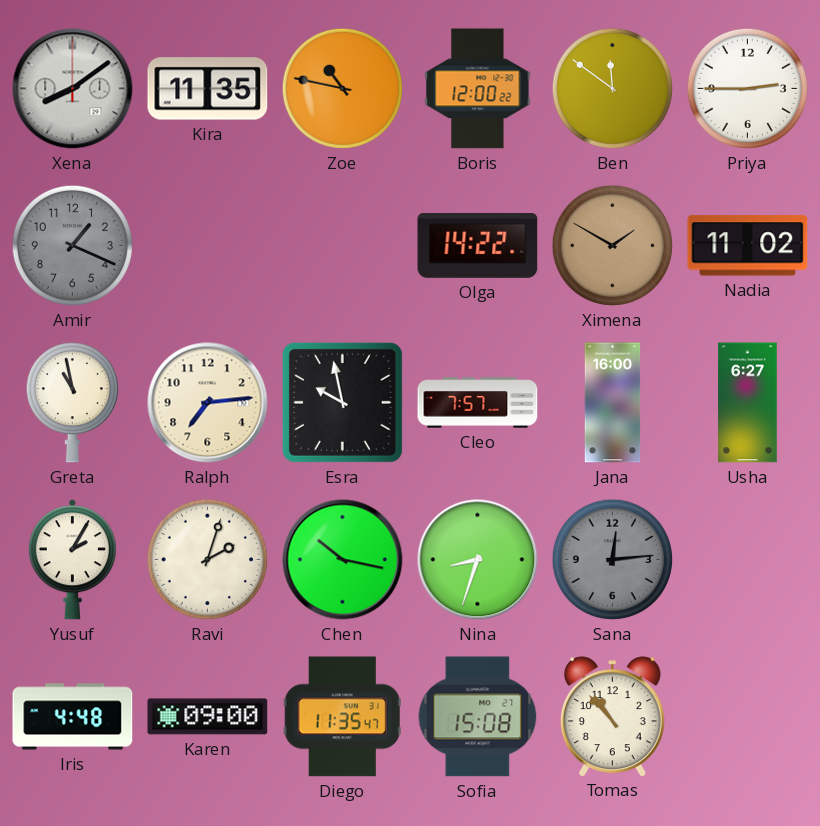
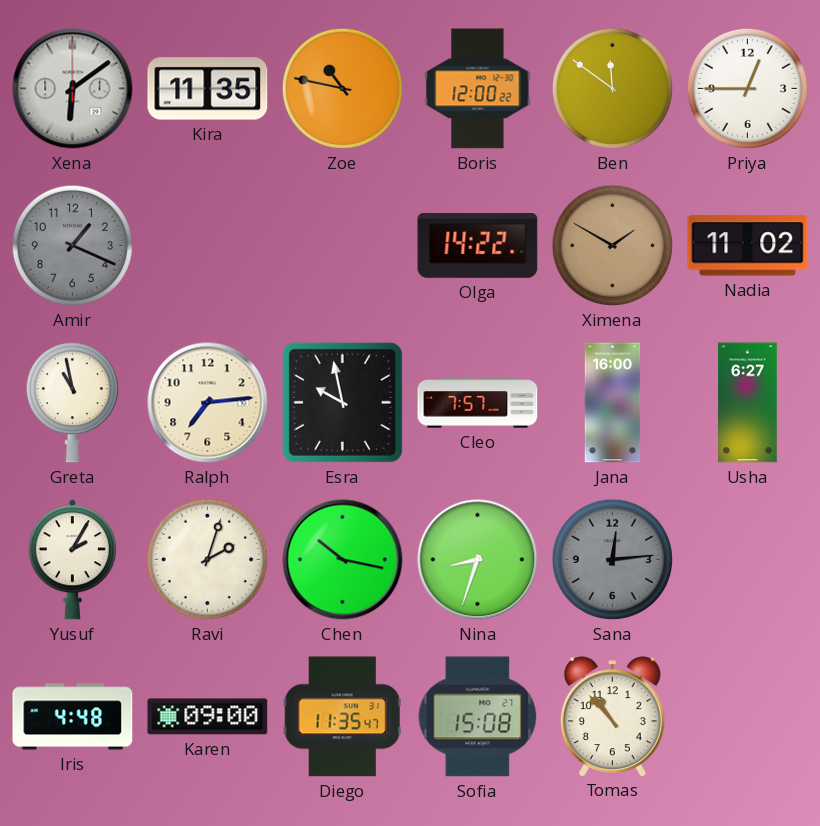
Xena: 8:09 -> 6:09 (73, 89)
Priya: 2:45 -> 12:45 (747, 88)
